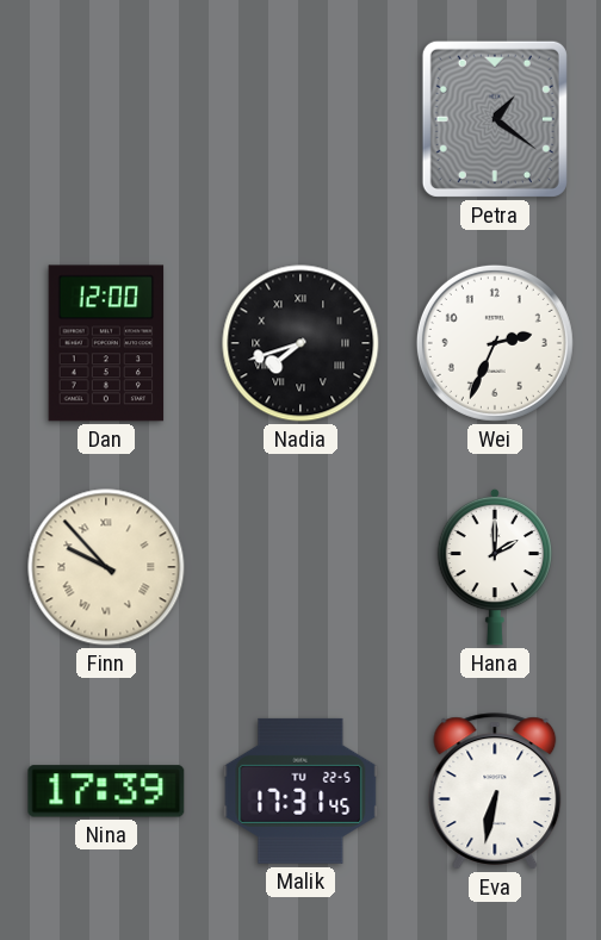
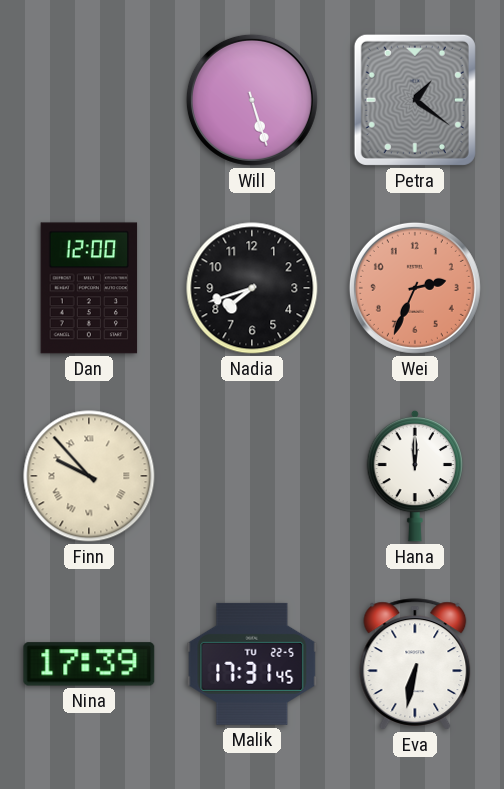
Will: none -> 5:27 (252, 100)
Nadia numerals: Roman -> Arabic (252, 288)
Wei dial: white -> salmon (415, 288)
Hana: 2:00 -> 12:00 (414, 476)
